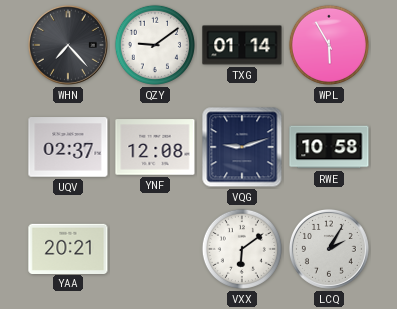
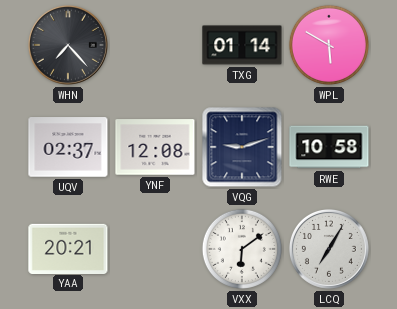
QZY: 9:09 -> none (155, 45)
WPL: 5:55 -> 5:50 (329, 45)
LCQ: 2:05 -> 7:05 (329, 249)
